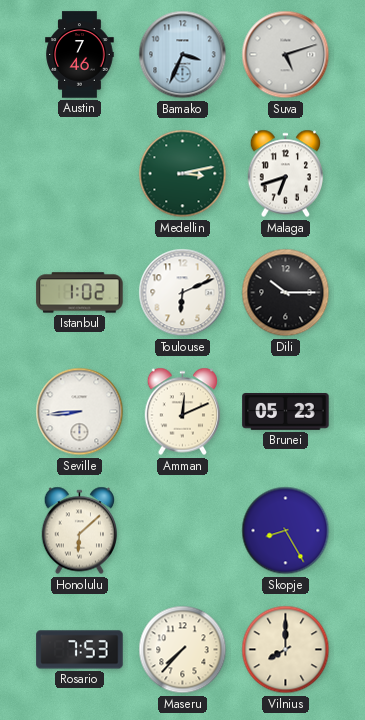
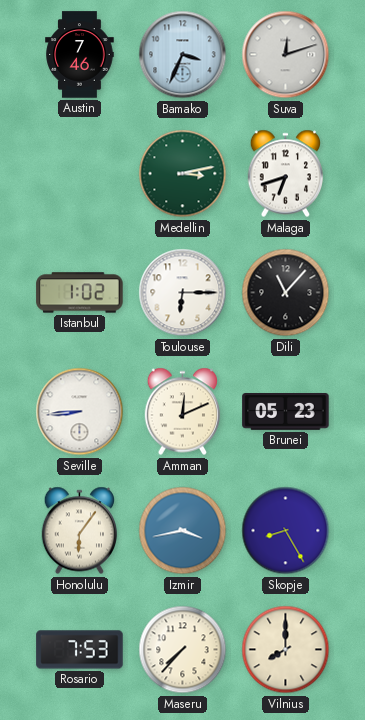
Suva: 5:12 -> 12:12 (286, 55)
Toulouse: 6:11 -> 6:15 (183, 293)
Dili: 10:15 -> 11:07 (286, 293)
Honolulu: 6:08 -> 6:06 (80, 531)
Izmir: none -> 3:43 (183, 531)
